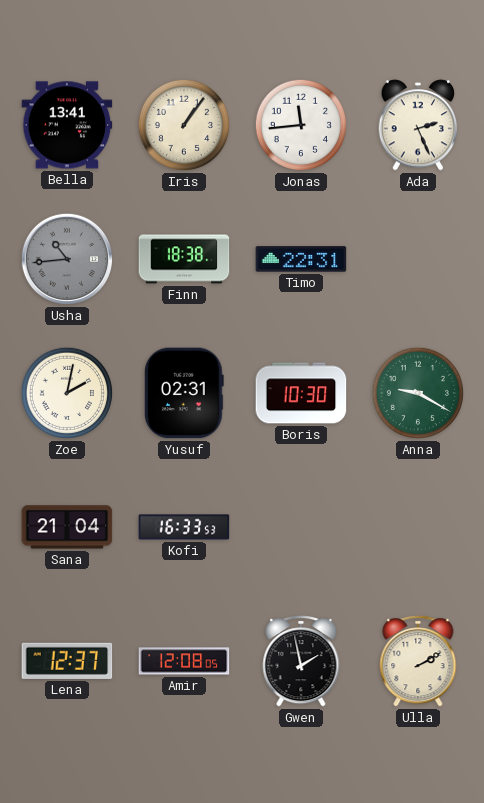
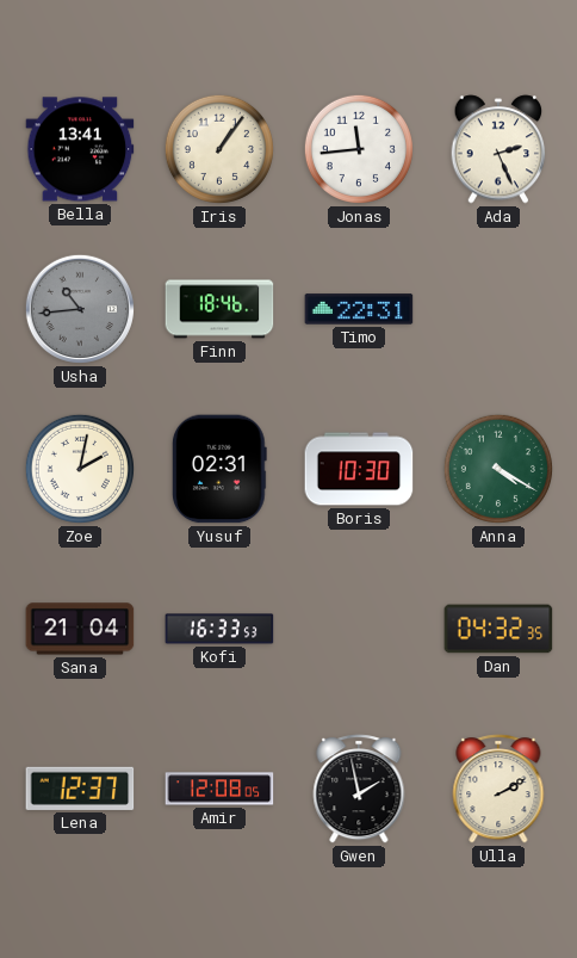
Finn: 18:38 -> 18:46 (219, 309)
Anna: 9:20 -> 4:20 (498, 469)
Dan: none -> 04:32 (498, 629)
